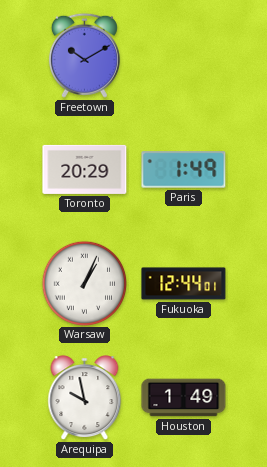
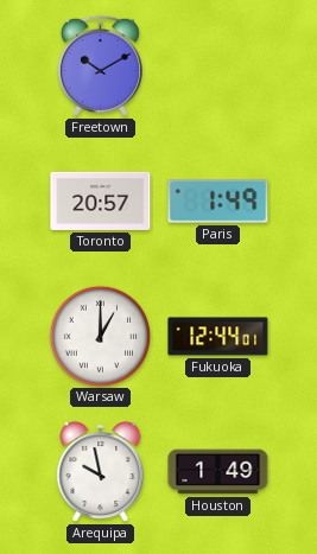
Toronto: 20:29 -> 20:57 (101, 200)
Warsaw: 1:04 -> 1:00 (100, 336)
